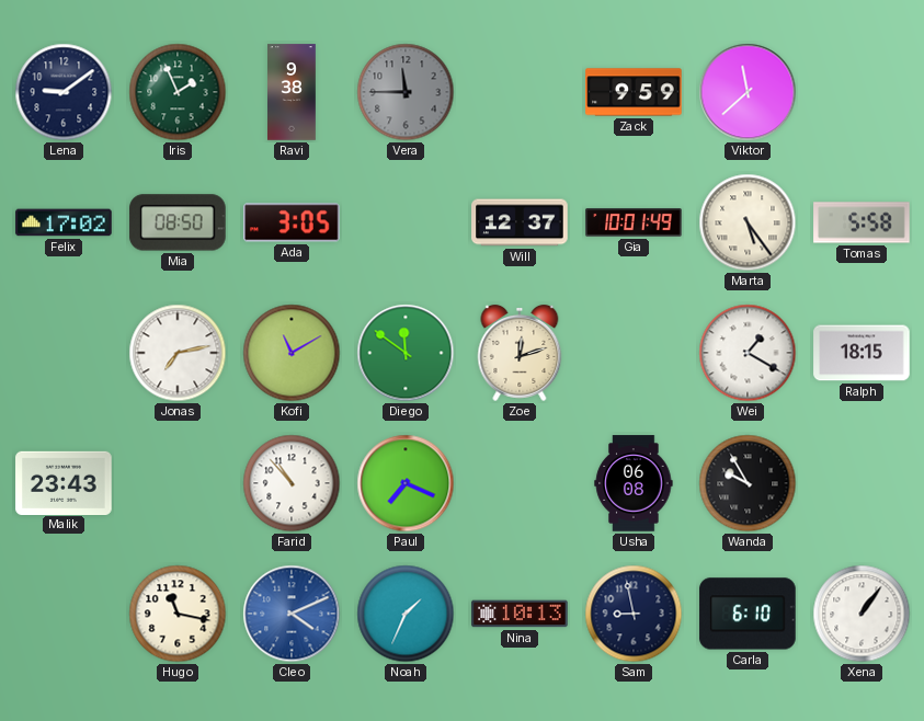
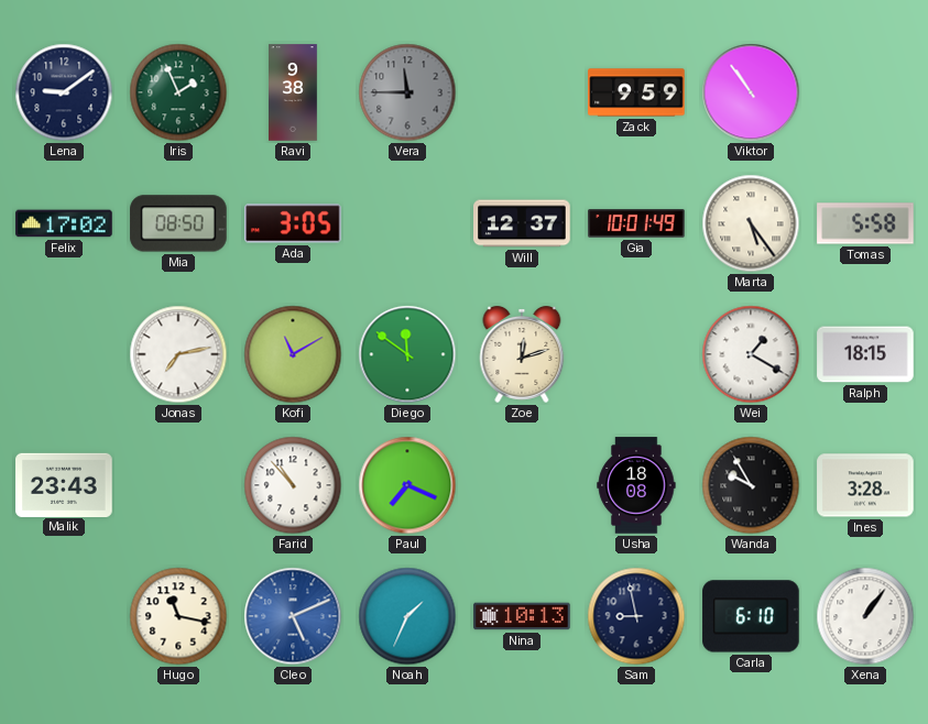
Viktor: 11:38 -> 10:54 (751, 92)
Usha: 06:08 -> 18:08 (636, 485)
Ines: none -> 3:28 (865, 485)
Cleo: 4:11 -> 5:11 (293, 616)
